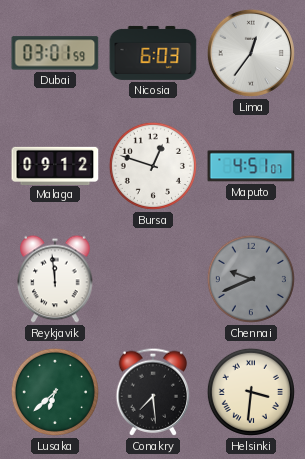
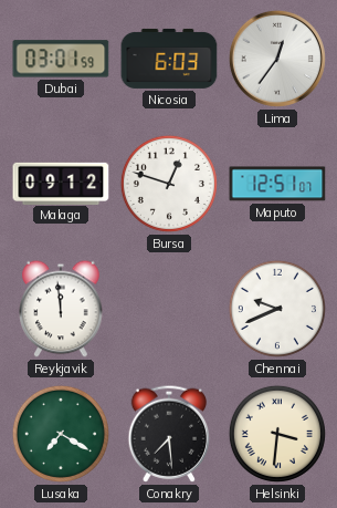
Maputo: 4:51 -> 12:51 (277, 184)
Chennai dial: grey -> white (277, 309)
Lusaka: 6:38 -> 7:20 (61, 434)
